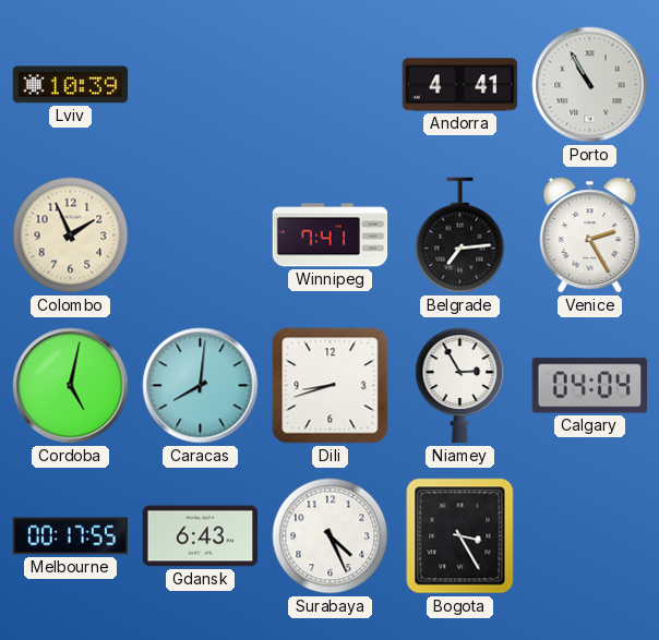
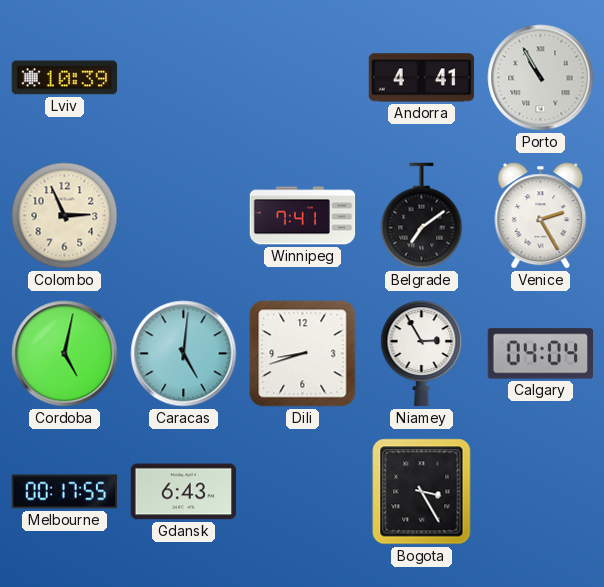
Colombo: 1:56 -> 2:56 (65, 216)
Belgrade: 7:14 -> 7:09 (422, 216)
Caracas: 8:01 -> 5:01 (184, 354)
Surabaya: 4:26 -> none (331, 536)
